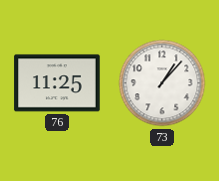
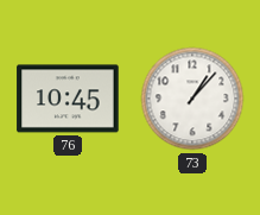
76: 11:25 -> 10:45 (68, 99)
